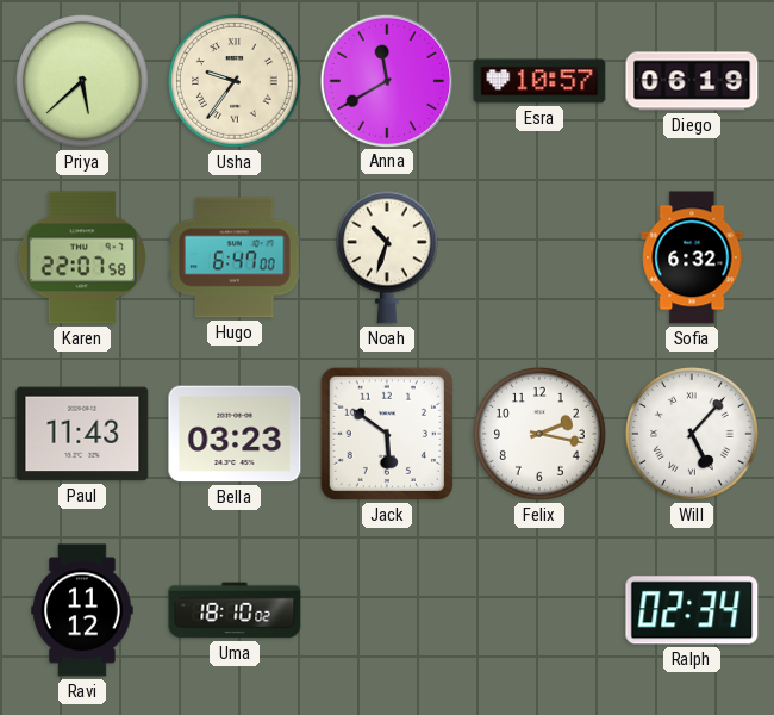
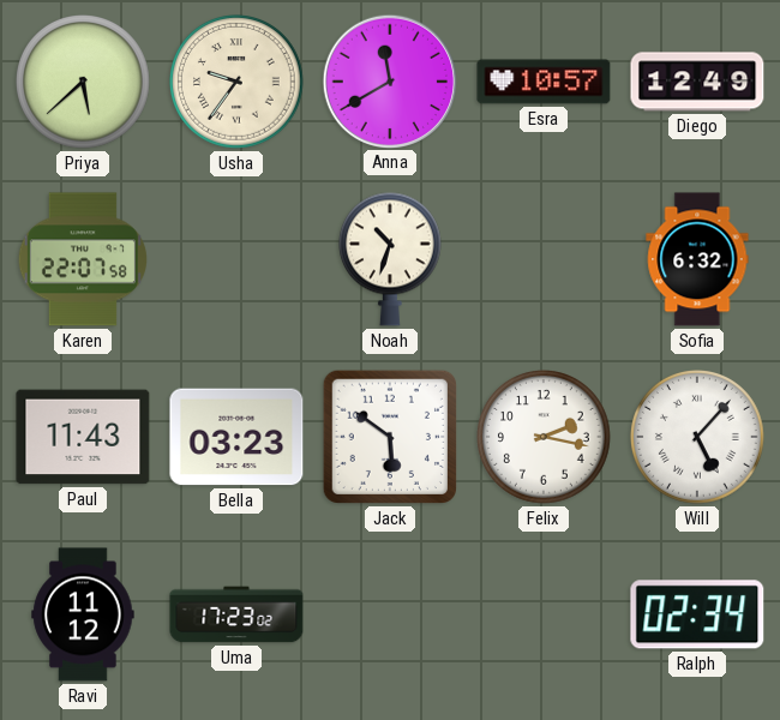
Diego: 06:19 -> 12:49 (697, 82)
Hugo: 6:47 -> none (235, 257)
Uma: 18:10 -> 17:23 (236, 614)
